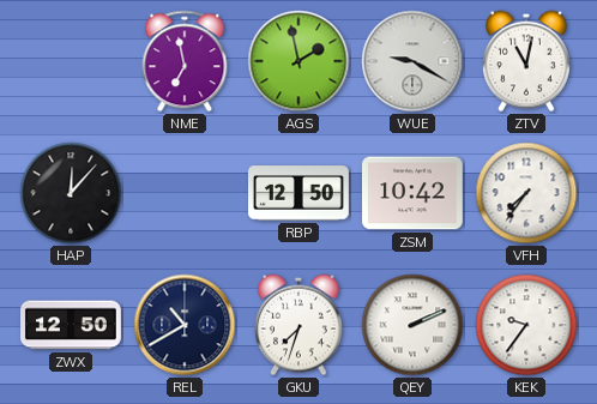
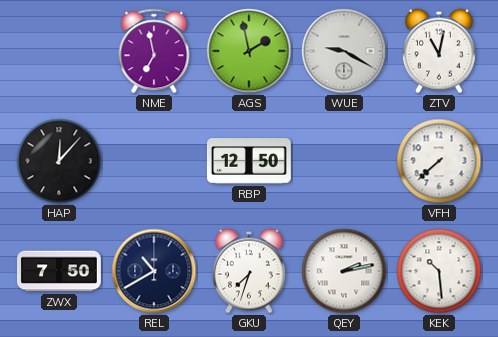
ZSM: 10:42 -> none (412, 193)
VFH: 7:36 -> 7:38 (439, 161)
ZWX: 12:50 -> 7:50 (60, 271)
QEY: 2:11 -> 2:13 (344, 271)
KEK: 9:36 -> 10:29 (439, 271)
